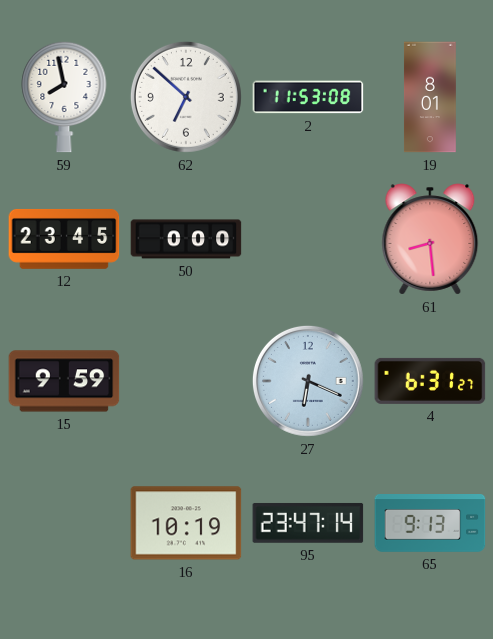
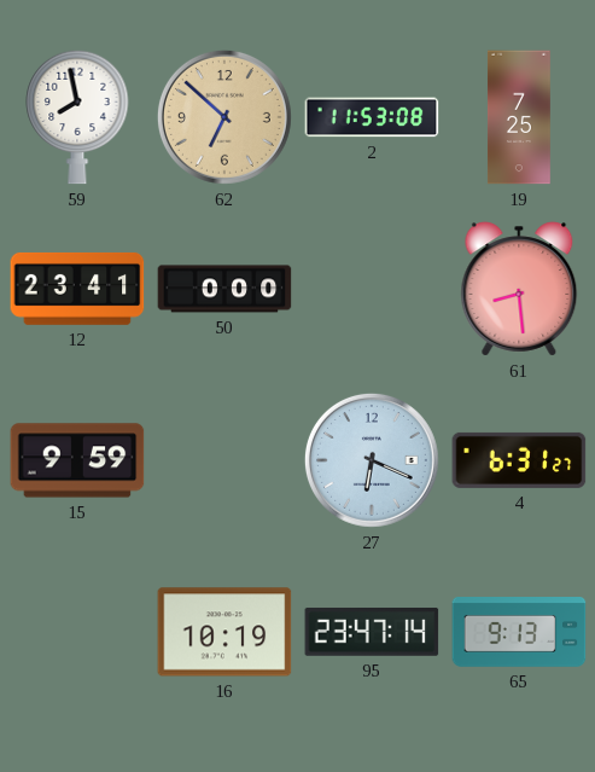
62 dial: white -> champagne (224, 117)
19: 8:01 -> 7:25 (519, 117)
12: 23:45 -> 23:41 (77, 289)
